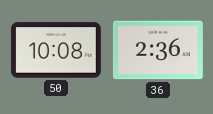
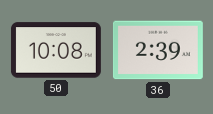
36: 2:36 -> 2:39 (158, 50)
